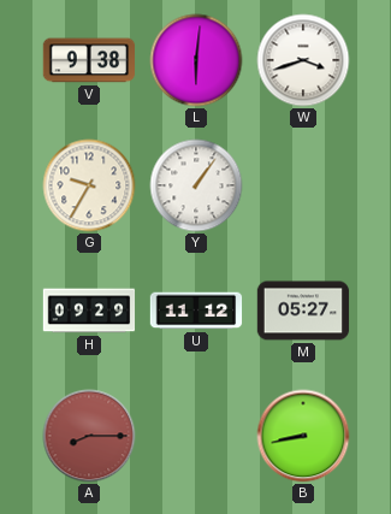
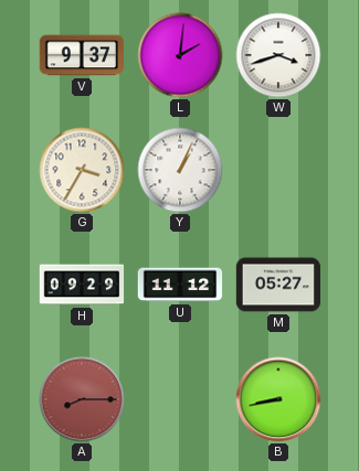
V: 9:38 -> 9:37 (82, 55)
L: 6:01 -> 2:01 (180, 55)
G: 9:35 -> 3:35 (82, 170)
Y: 1:06 -> 1:04 (180, 170)
